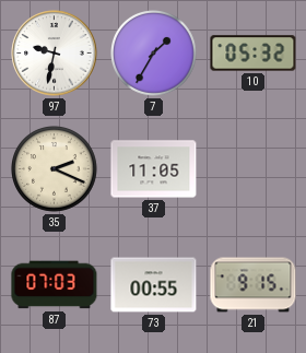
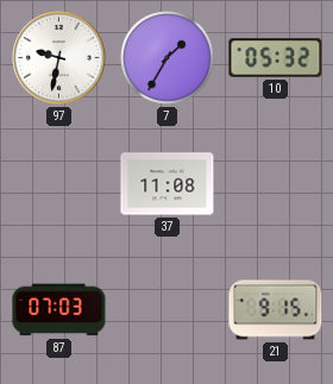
35: 2:19 -> none (55, 169)
37: 11:05 -> 11:08 (168, 184)
73: 00:55 -> none (154, 285)
